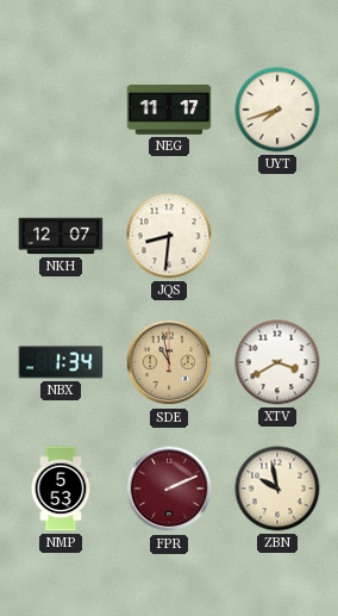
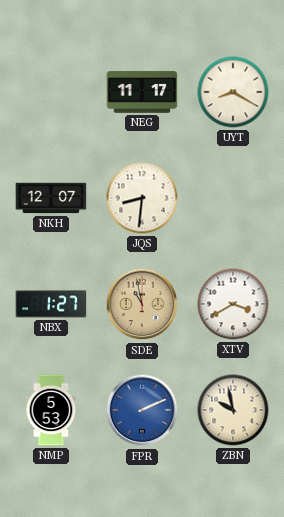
UYT: 7:42 -> 8:20 (233, 92)
NBX: 1:34 -> 1:27 (51, 304)
FPR dial: burgundy -> blue (142, 410)
